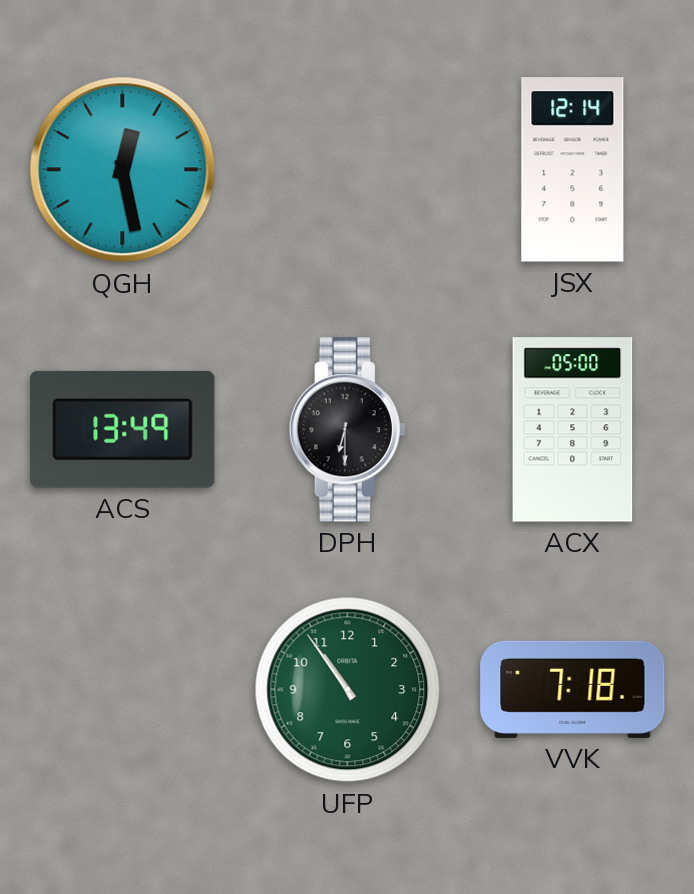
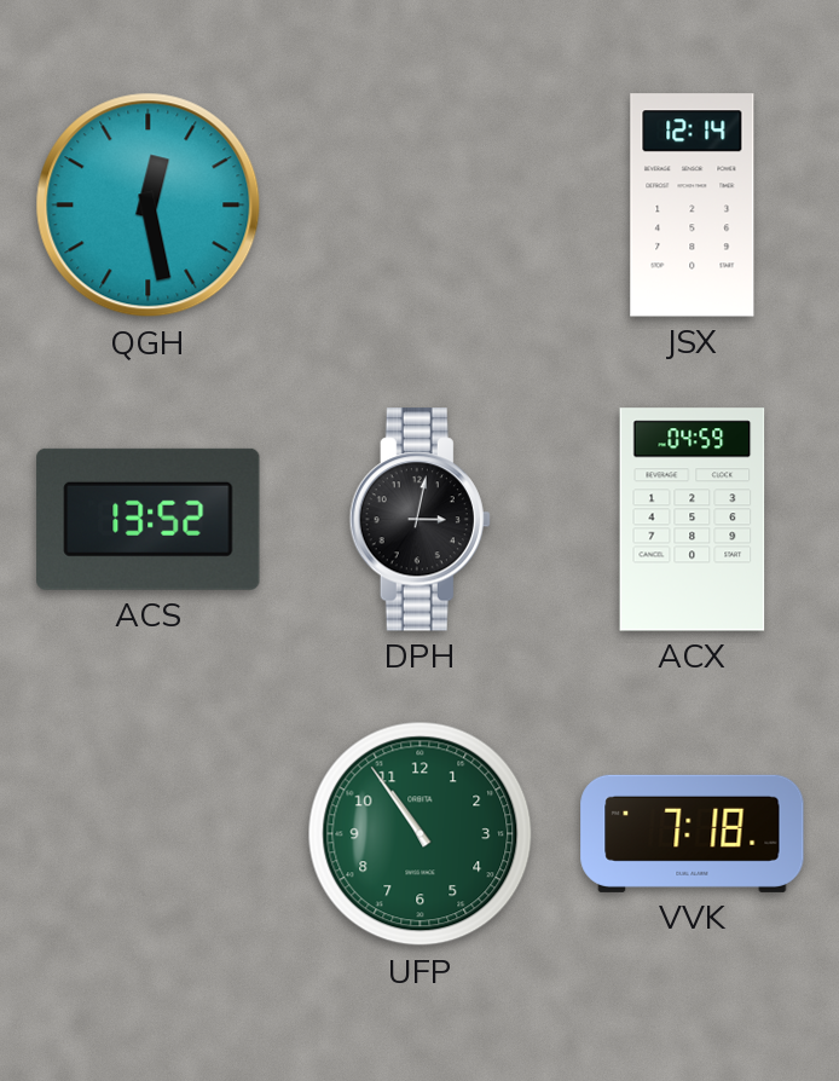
ACS: 13:49 -> 13:52 (149, 519)
DPH: 6:30 -> 3:02 (419, 520)
ACX: 05:00 -> 04:59 (693, 520)
